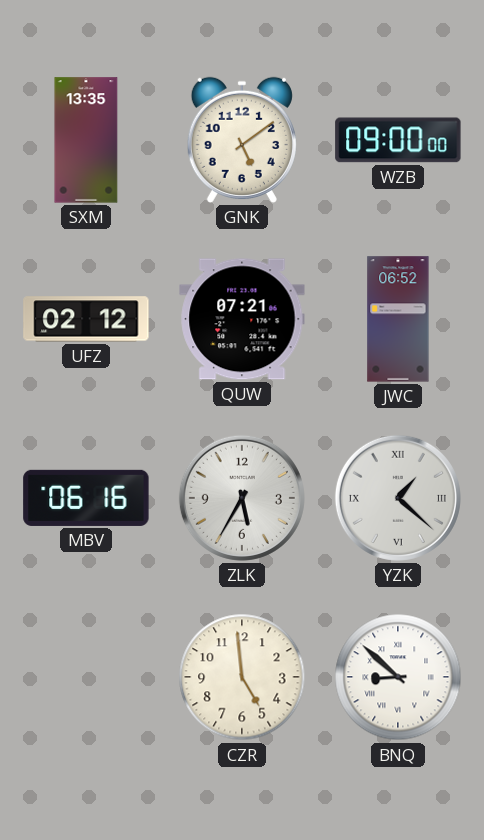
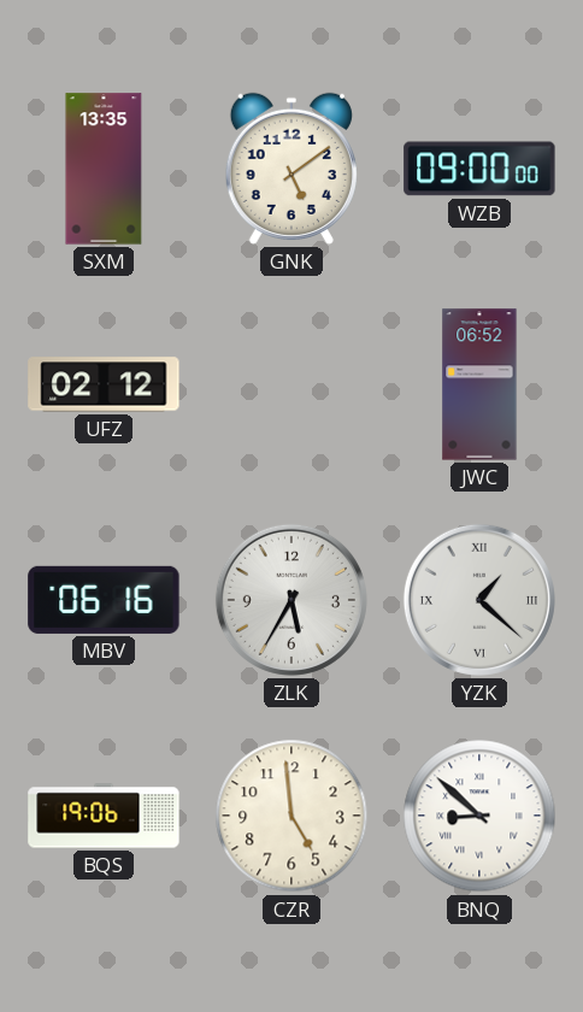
QUW: 07:21 -> none (242, 319)
BQS: none -> 19:06 (104, 816)
